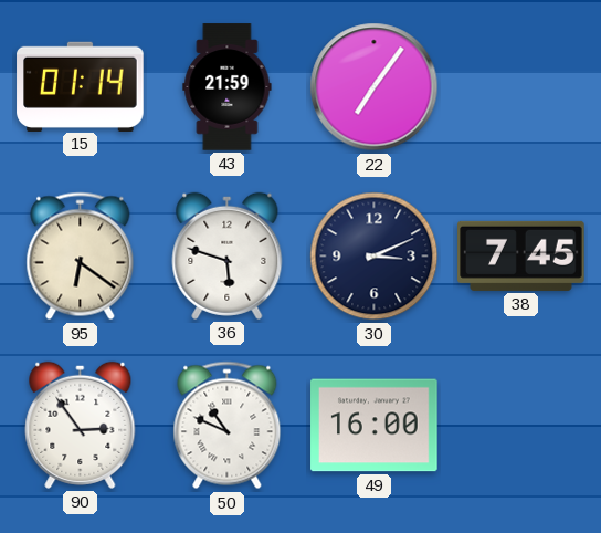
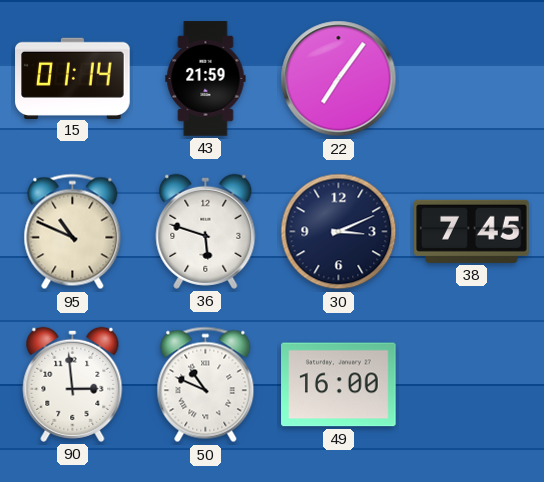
95: 6:21 -> 10:49 (73, 232)
90: 2:54 -> 2:59 (73, 384)
